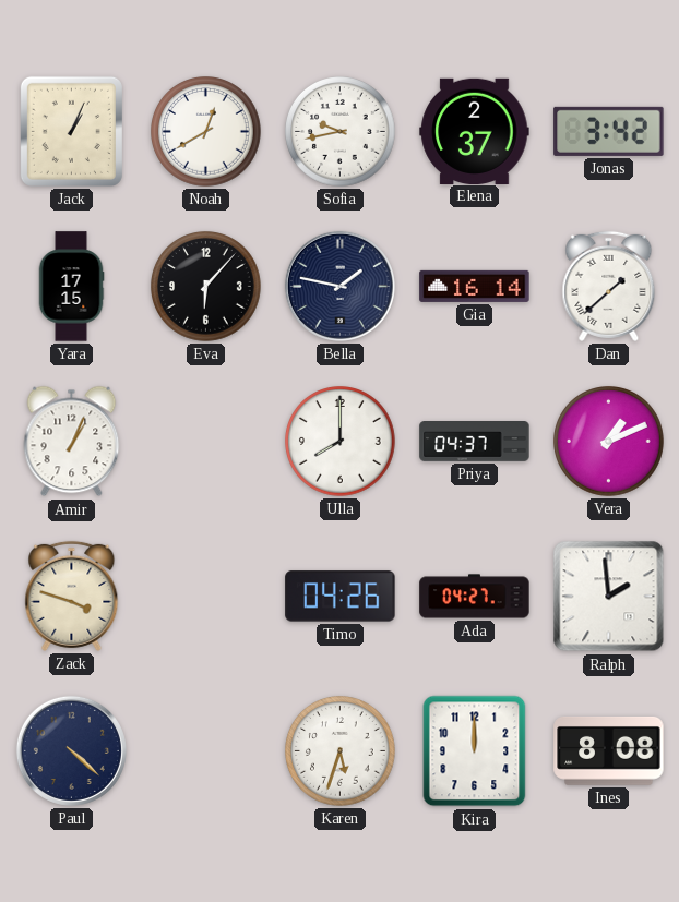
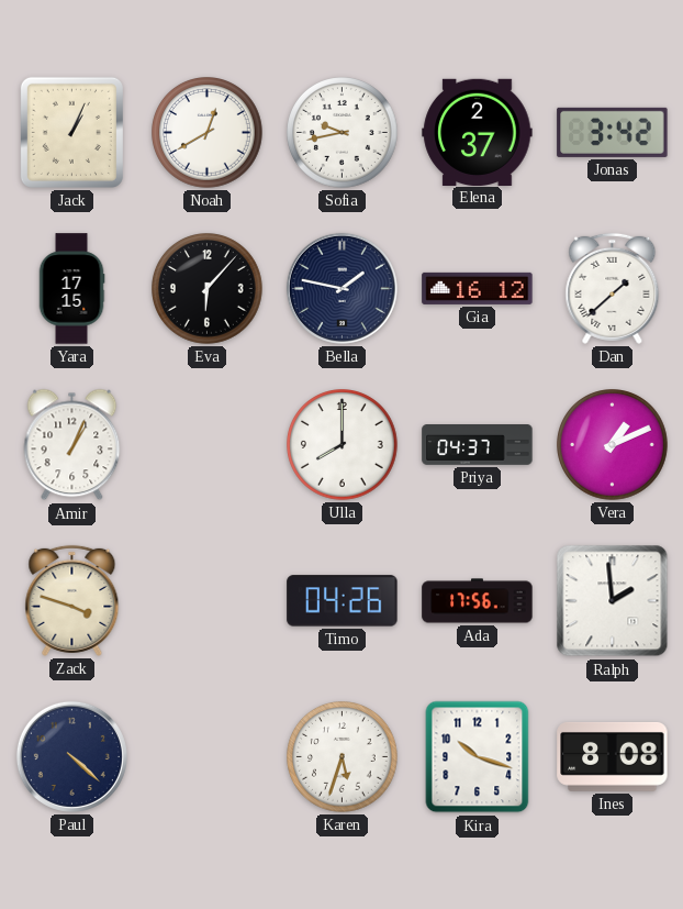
Gia: 16:14 -> 16:12 (478, 288)
Ada: 04:27 -> 17:56 (478, 601)
Kira: 12:00 -> 10:18 (478, 757)
